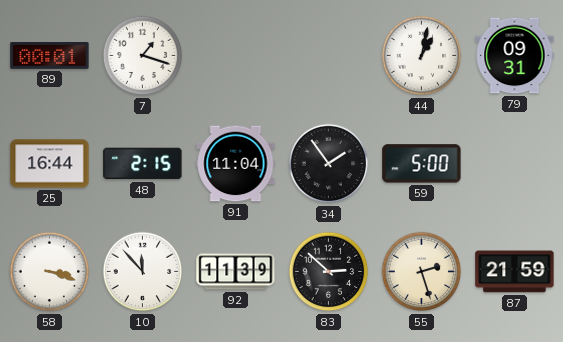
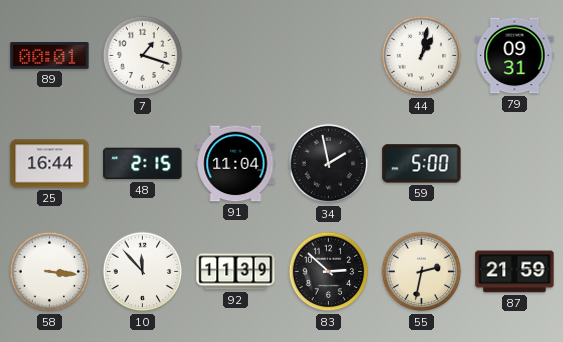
34: 1:54 -> 1:58 (329, 164)
58: 3:18 -> 3:16 (50, 272)
55: 2:27 -> 2:32 (422, 272)
